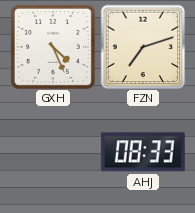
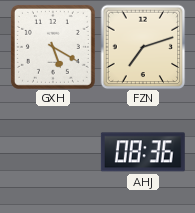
GXH: 4:26 -> 5:20 (53, 47)
AHJ: 08:33 -> 08:36 (143, 152)
